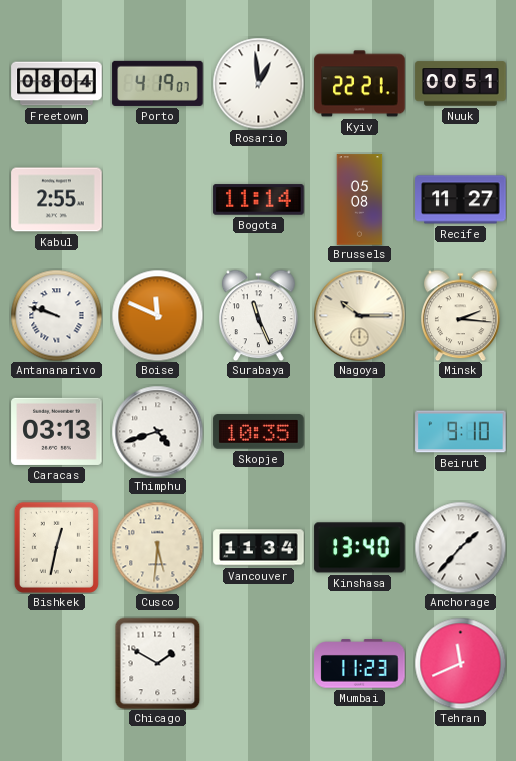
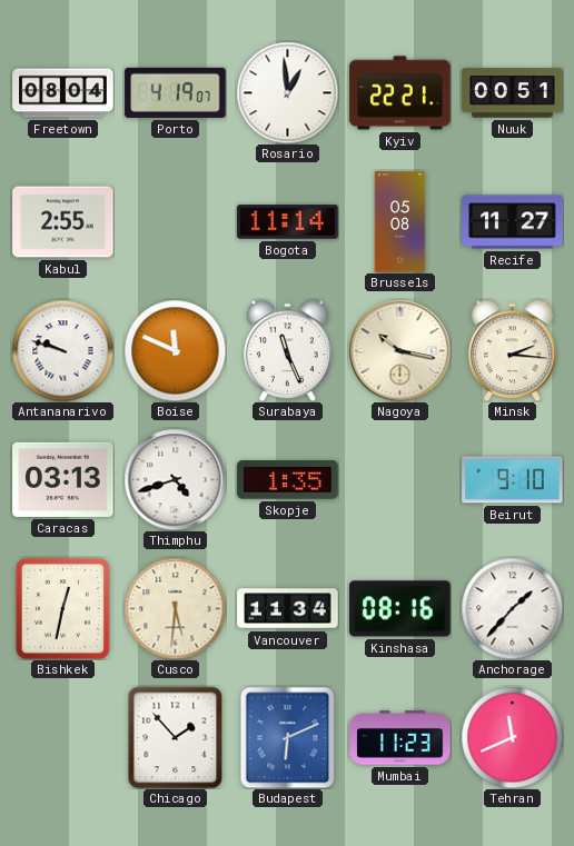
Nagoya: 10:15 -> 10:17 (399, 350)
Skopje: 10:35 -> 1:35 (288, 480)
Kinshasa: 13:40 -> 08:16 (400, 609)
Chicago: 1:50 -> 1:53 (176, 737)
Budapest: none -> 6:11 (288, 737)
